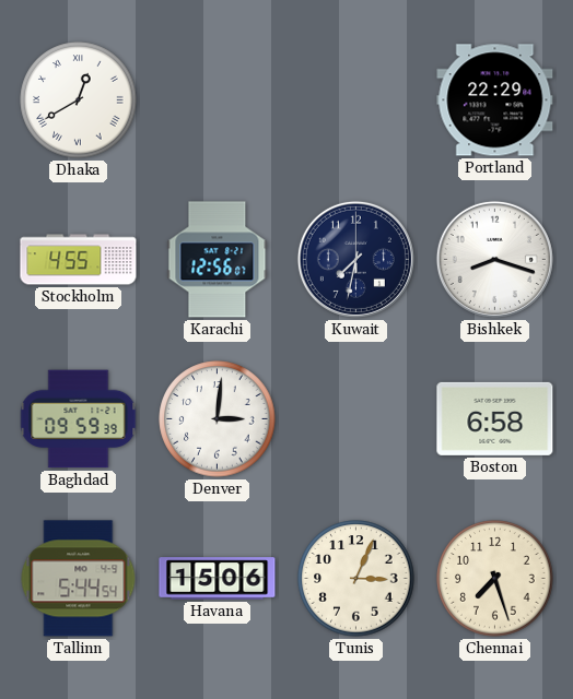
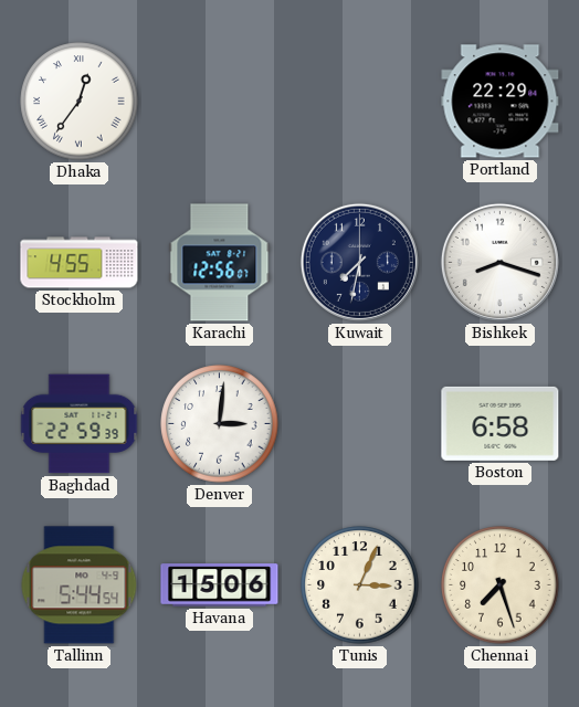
Dhaka: 12:40 -> 12:36 (80, 102)
Baghdad: 09:59 -> 22:59 (80, 424)
